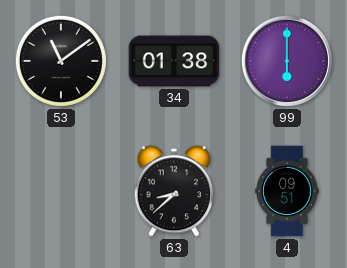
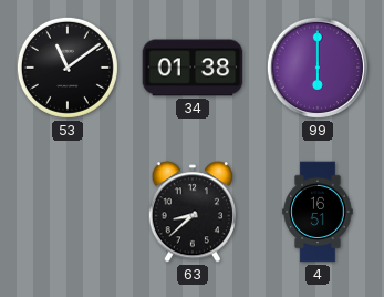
4: 09:51 -> 16:51 (318, 212)
